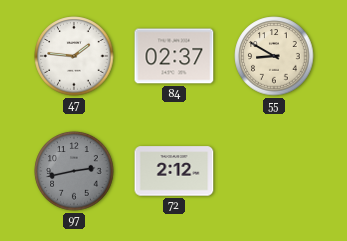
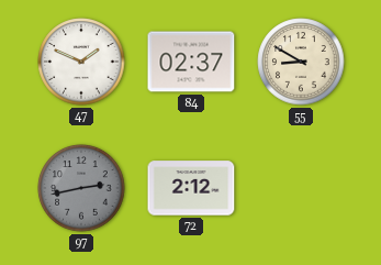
47: 1:46 -> 1:49 (81, 62)
